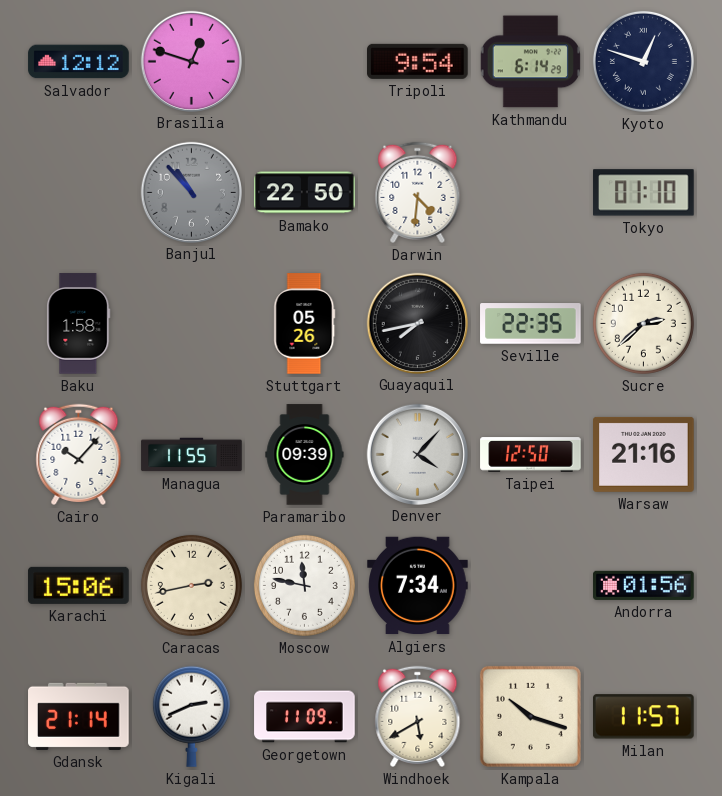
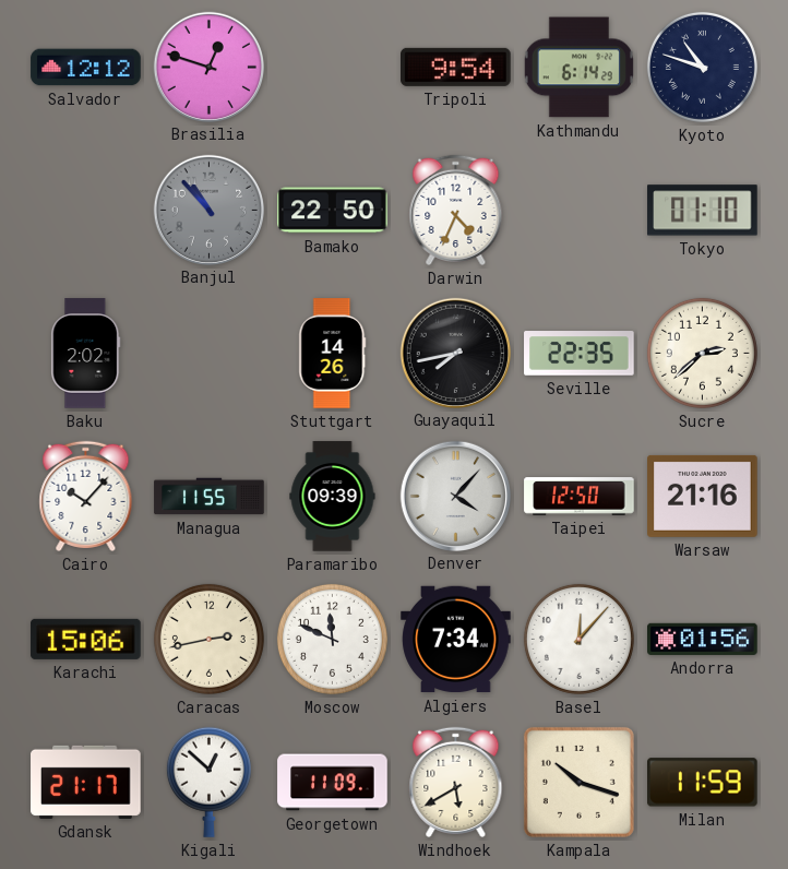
Kyoto: 12:48 -> 10:48 (702, 67)
Darwin: 4:31 -> 4:34 (456, 210)
Baku: 1:58 -> 2:02 (86, 354)
Stuttgart: 05:26 -> 14:26 (333, 354)
Moscow: 11:47 -> 11:49 (332, 639)
Basel: none -> 12:07 (578, 639)
Gdansk: 21:14 -> 21:17 (86, 782)
Kigali: 2:41 -> 12:52 (208, 782)
Milan: 11:57 -> 11:59 (703, 783)
